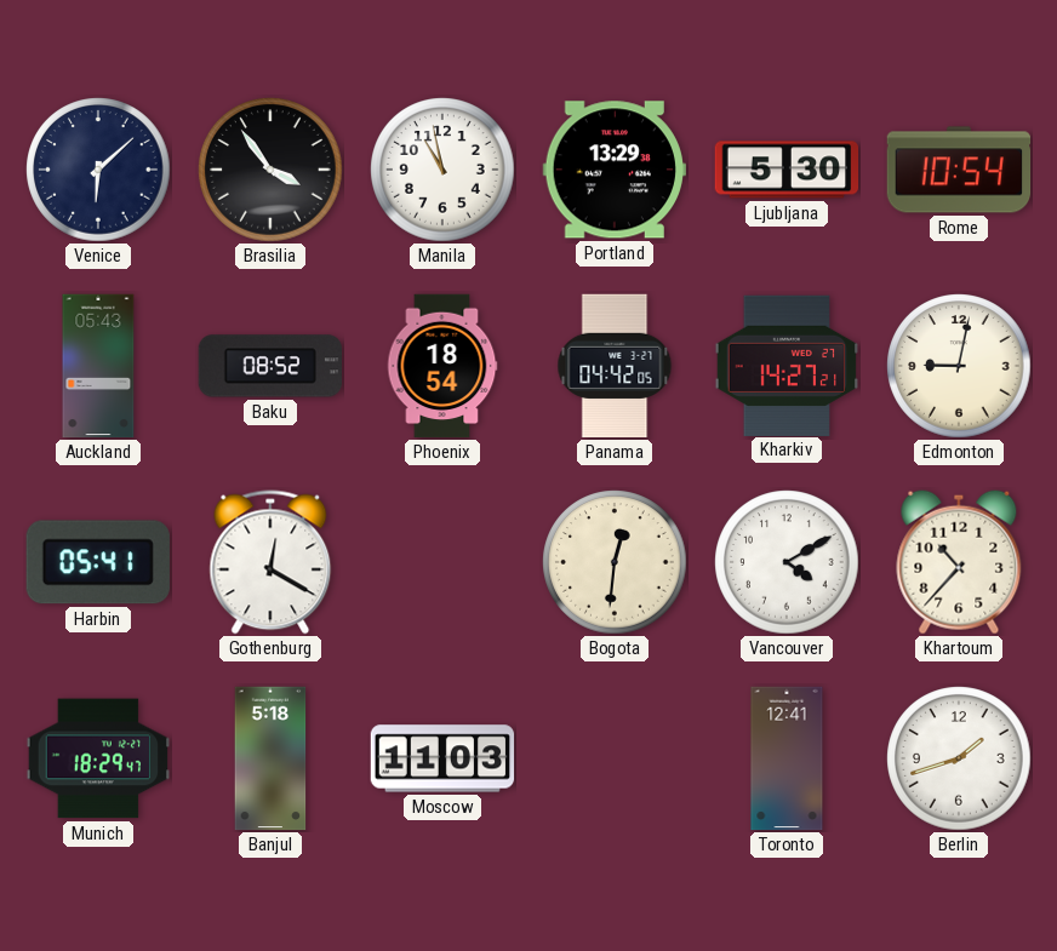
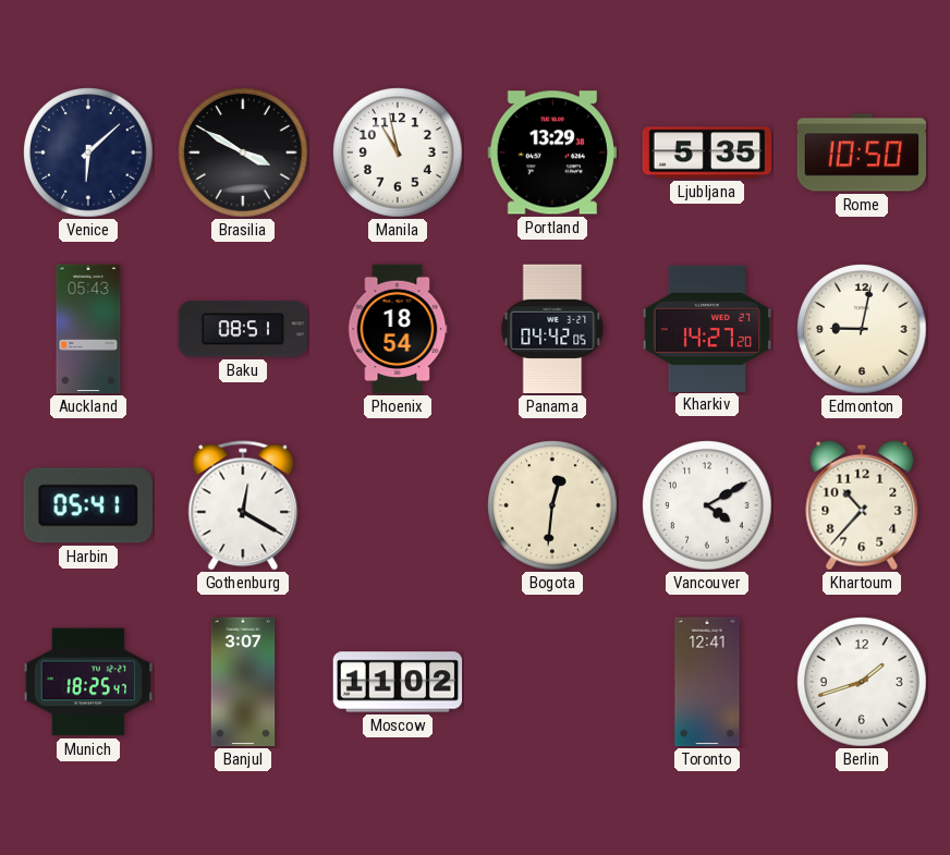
Brasilia: 3:54 -> 3:50 (243, 152)
Ljubljana: 5:30 -> 5:35 (707, 152)
Rome: 10:54 -> 10:50 (862, 152)
Baku: 08:52 -> 08:51 (242, 329)
Kharkiv: 14:27:21 -> 14:27:20 (707, 328)
Munich: 18:29 -> 18:25 (88, 682)
Banjul: 5:18 -> 3:07 (243, 682)
Moscow: 11:03 -> 11:02 (398, 682)
